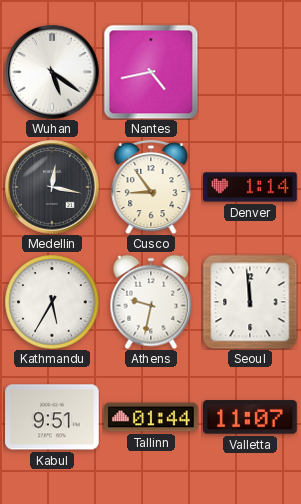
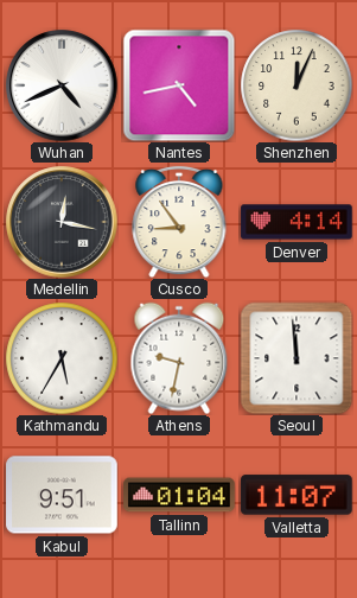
Wuhan: 5:21 -> 4:41 (62, 85)
Shenzhen: none -> 12:04 (297, 85)
Denver: 1:14 -> 4:14 (297, 222)
Tallinn: 01:44 -> 01:04 (179, 495)
